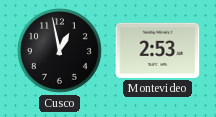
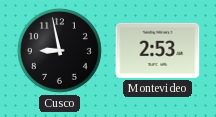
Cusco: 12:58 -> 8:58 (59, 50)
